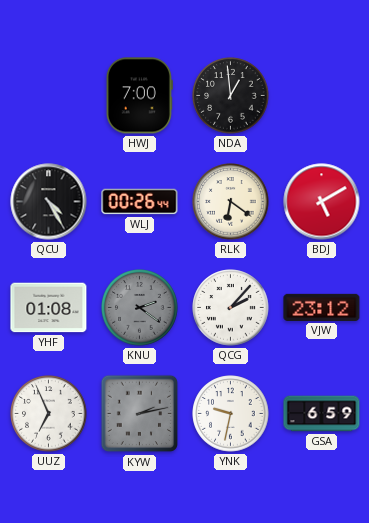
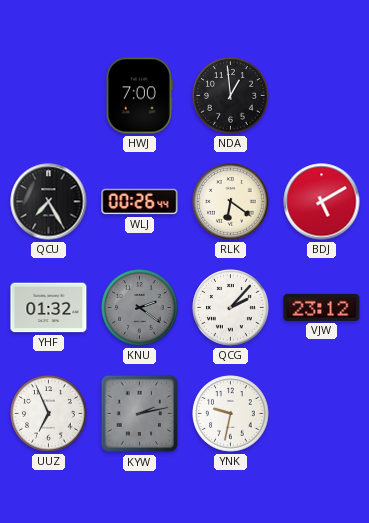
QCU: 4:25 -> 7:25 (49, 202)
YHF: 01:08 -> 01:32 (49, 308)
GSA: 6:59 -> none (322, 414)
